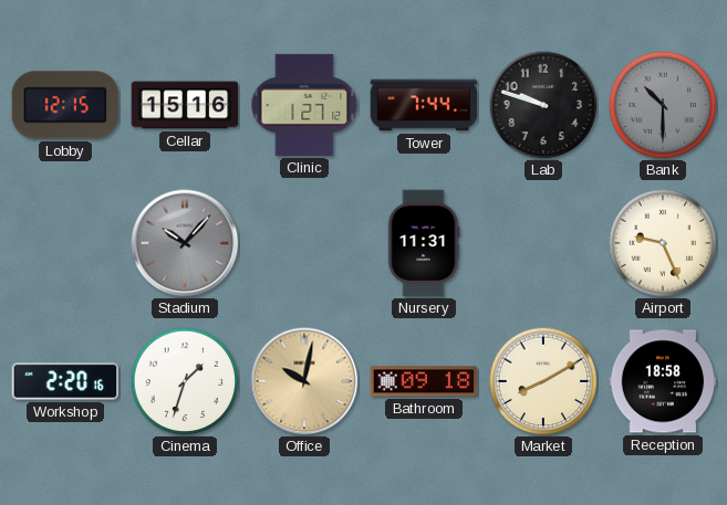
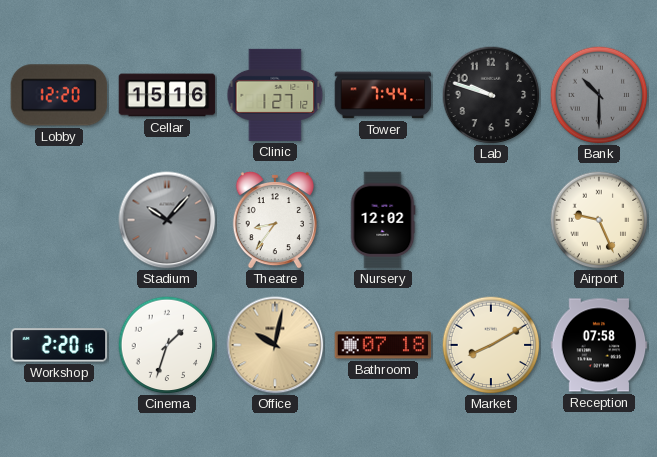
Lobby: 12:15 -> 12:20 (59, 95)
Theatre: none -> 8:36 (275, 220)
Nursery: 11:31 -> 12:02 (383, 220)
Bathroom: 09:18 -> 07:18 (383, 345)
Reception: 18:58 -> 07:58 (599, 345)
